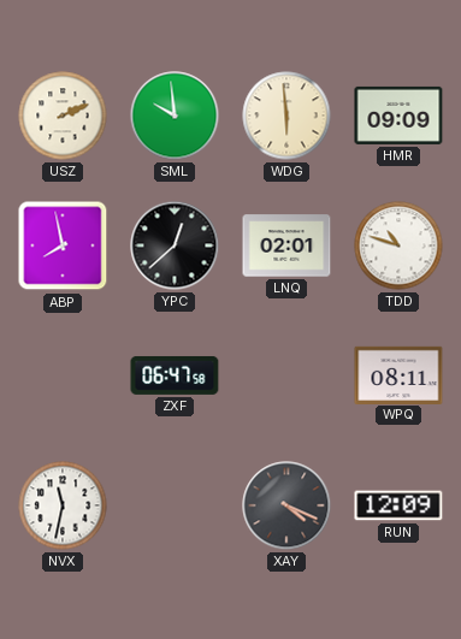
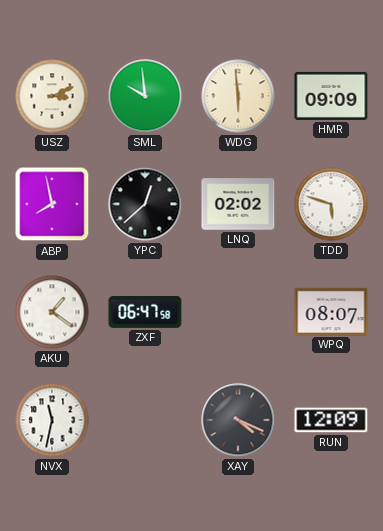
USZ: 2:11 -> 3:11 (52, 96)
LNQ: 02:01 -> 02:02 (238, 204)
TDD: 10:48 -> 5:48 (331, 204)
AKU: none -> 1:21 (52, 312)
WPQ: 08:11 -> 08:07 (331, 311)
